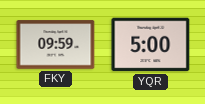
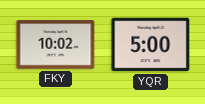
FKY: 09:59 -> 10:02 (56, 45)
